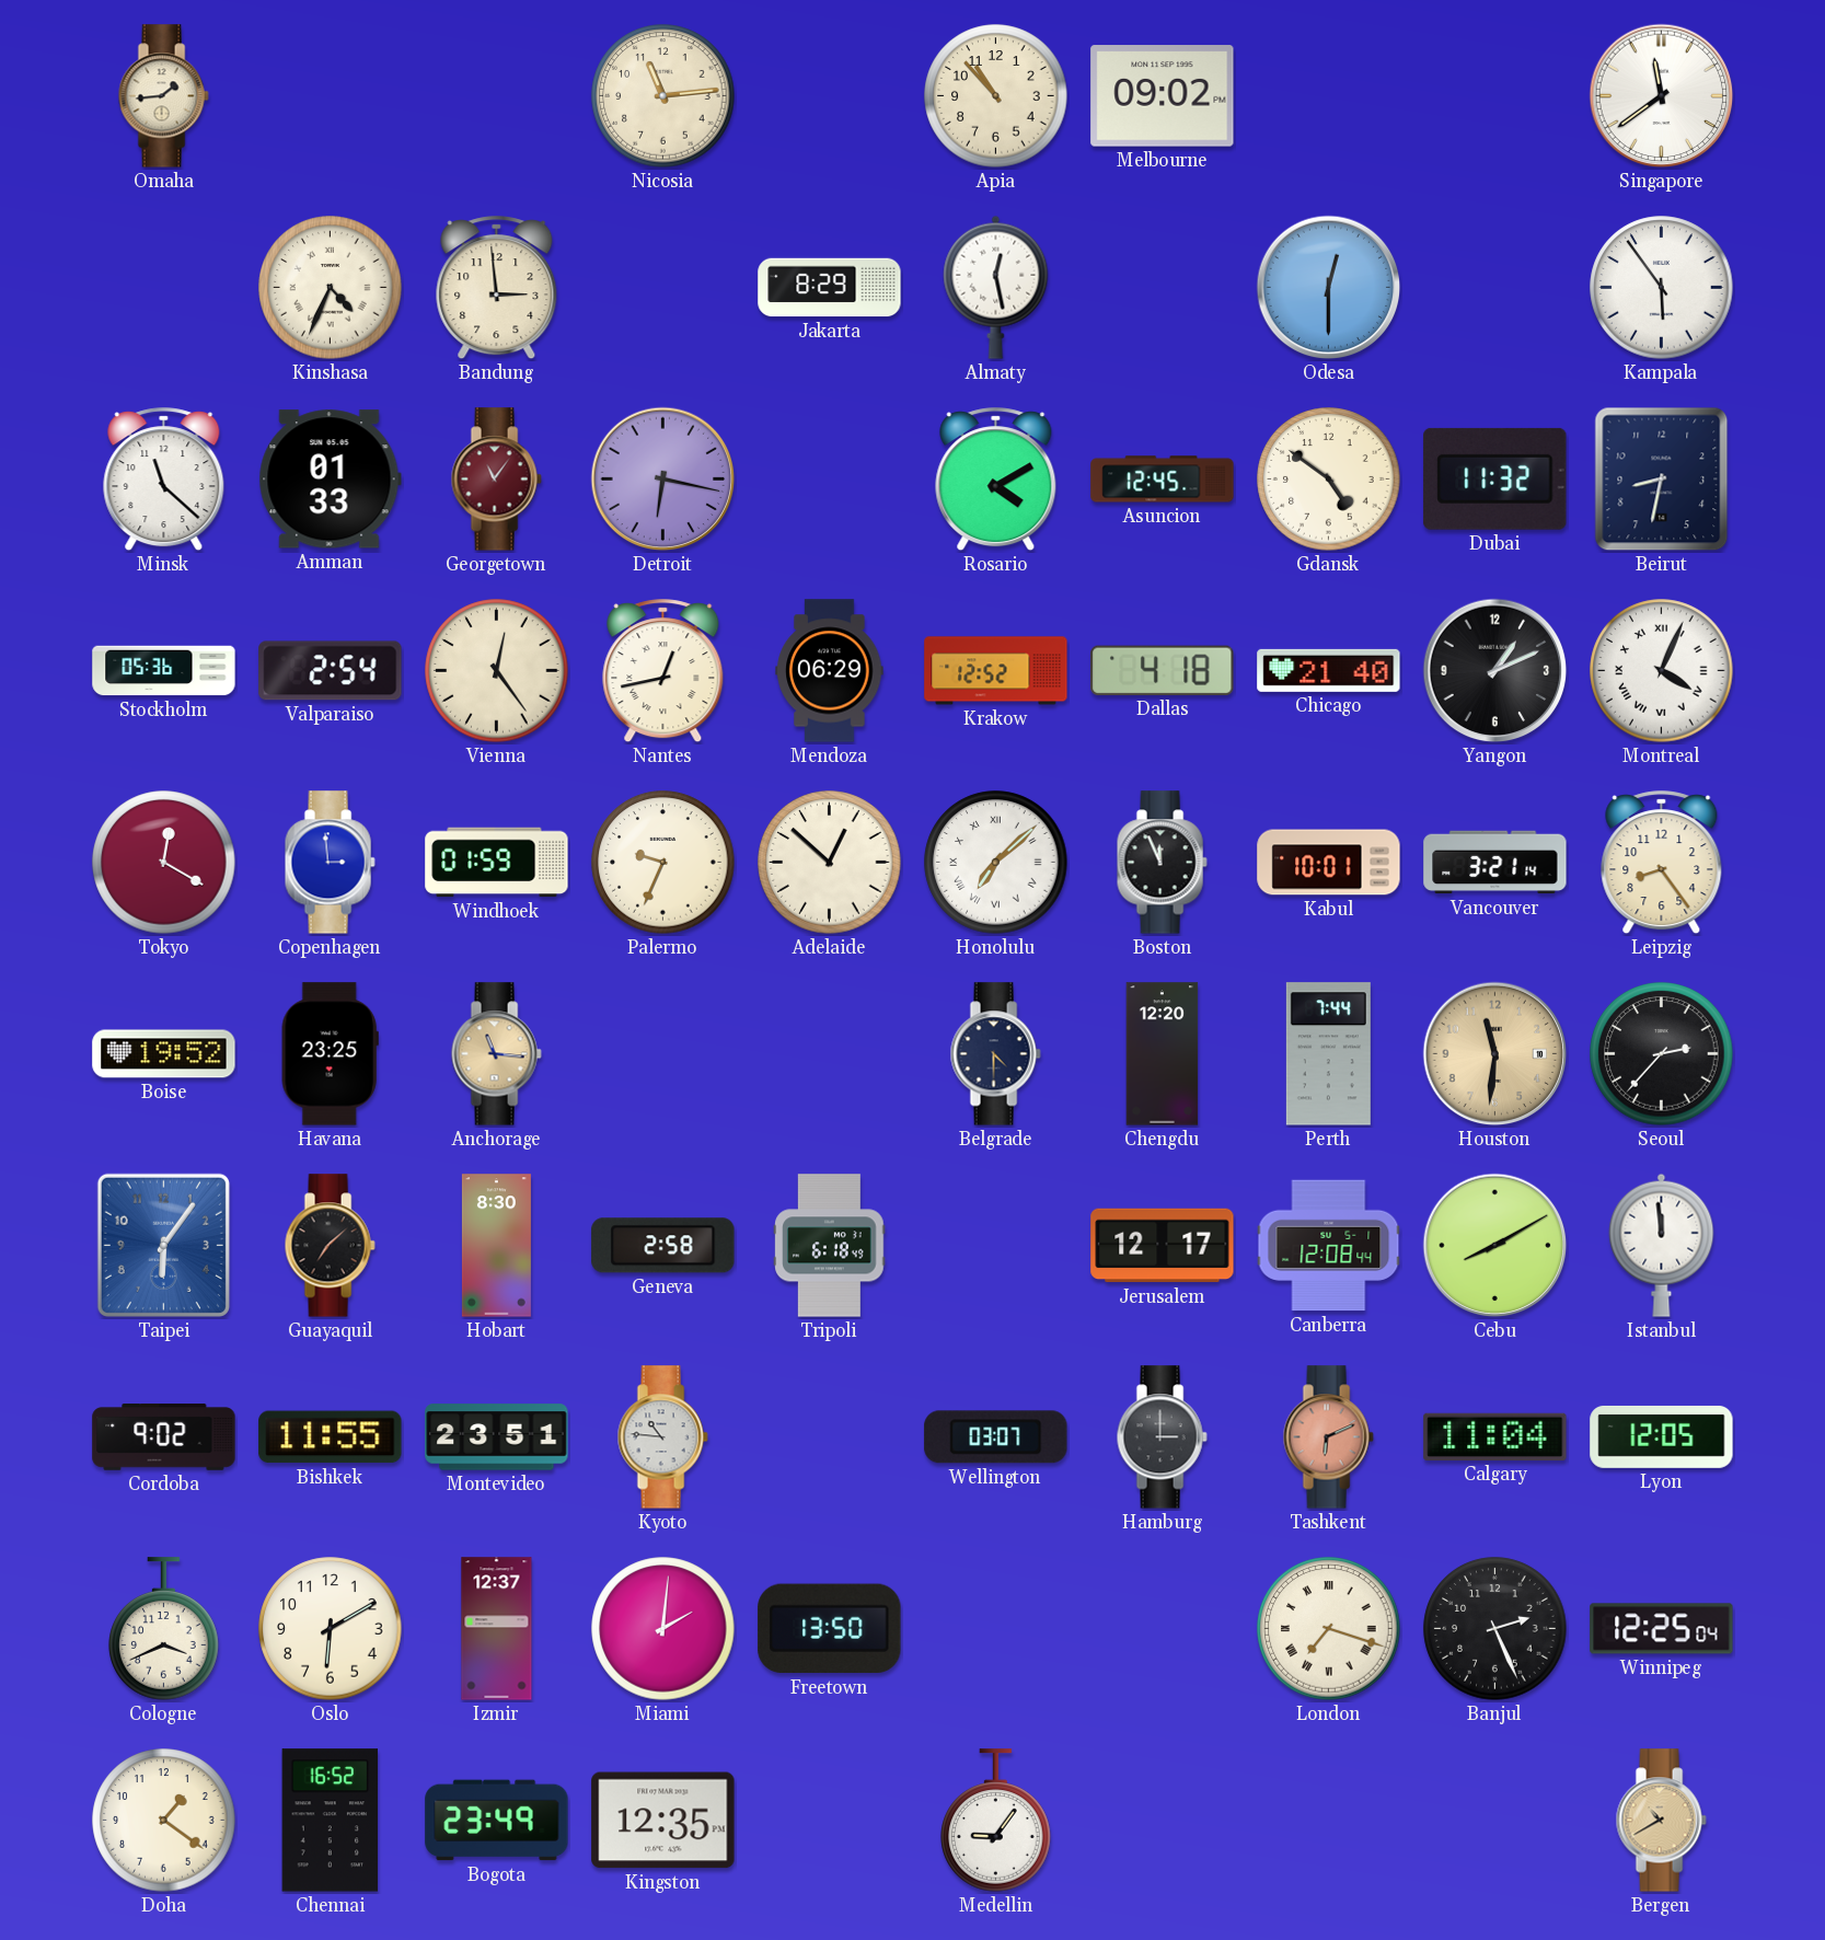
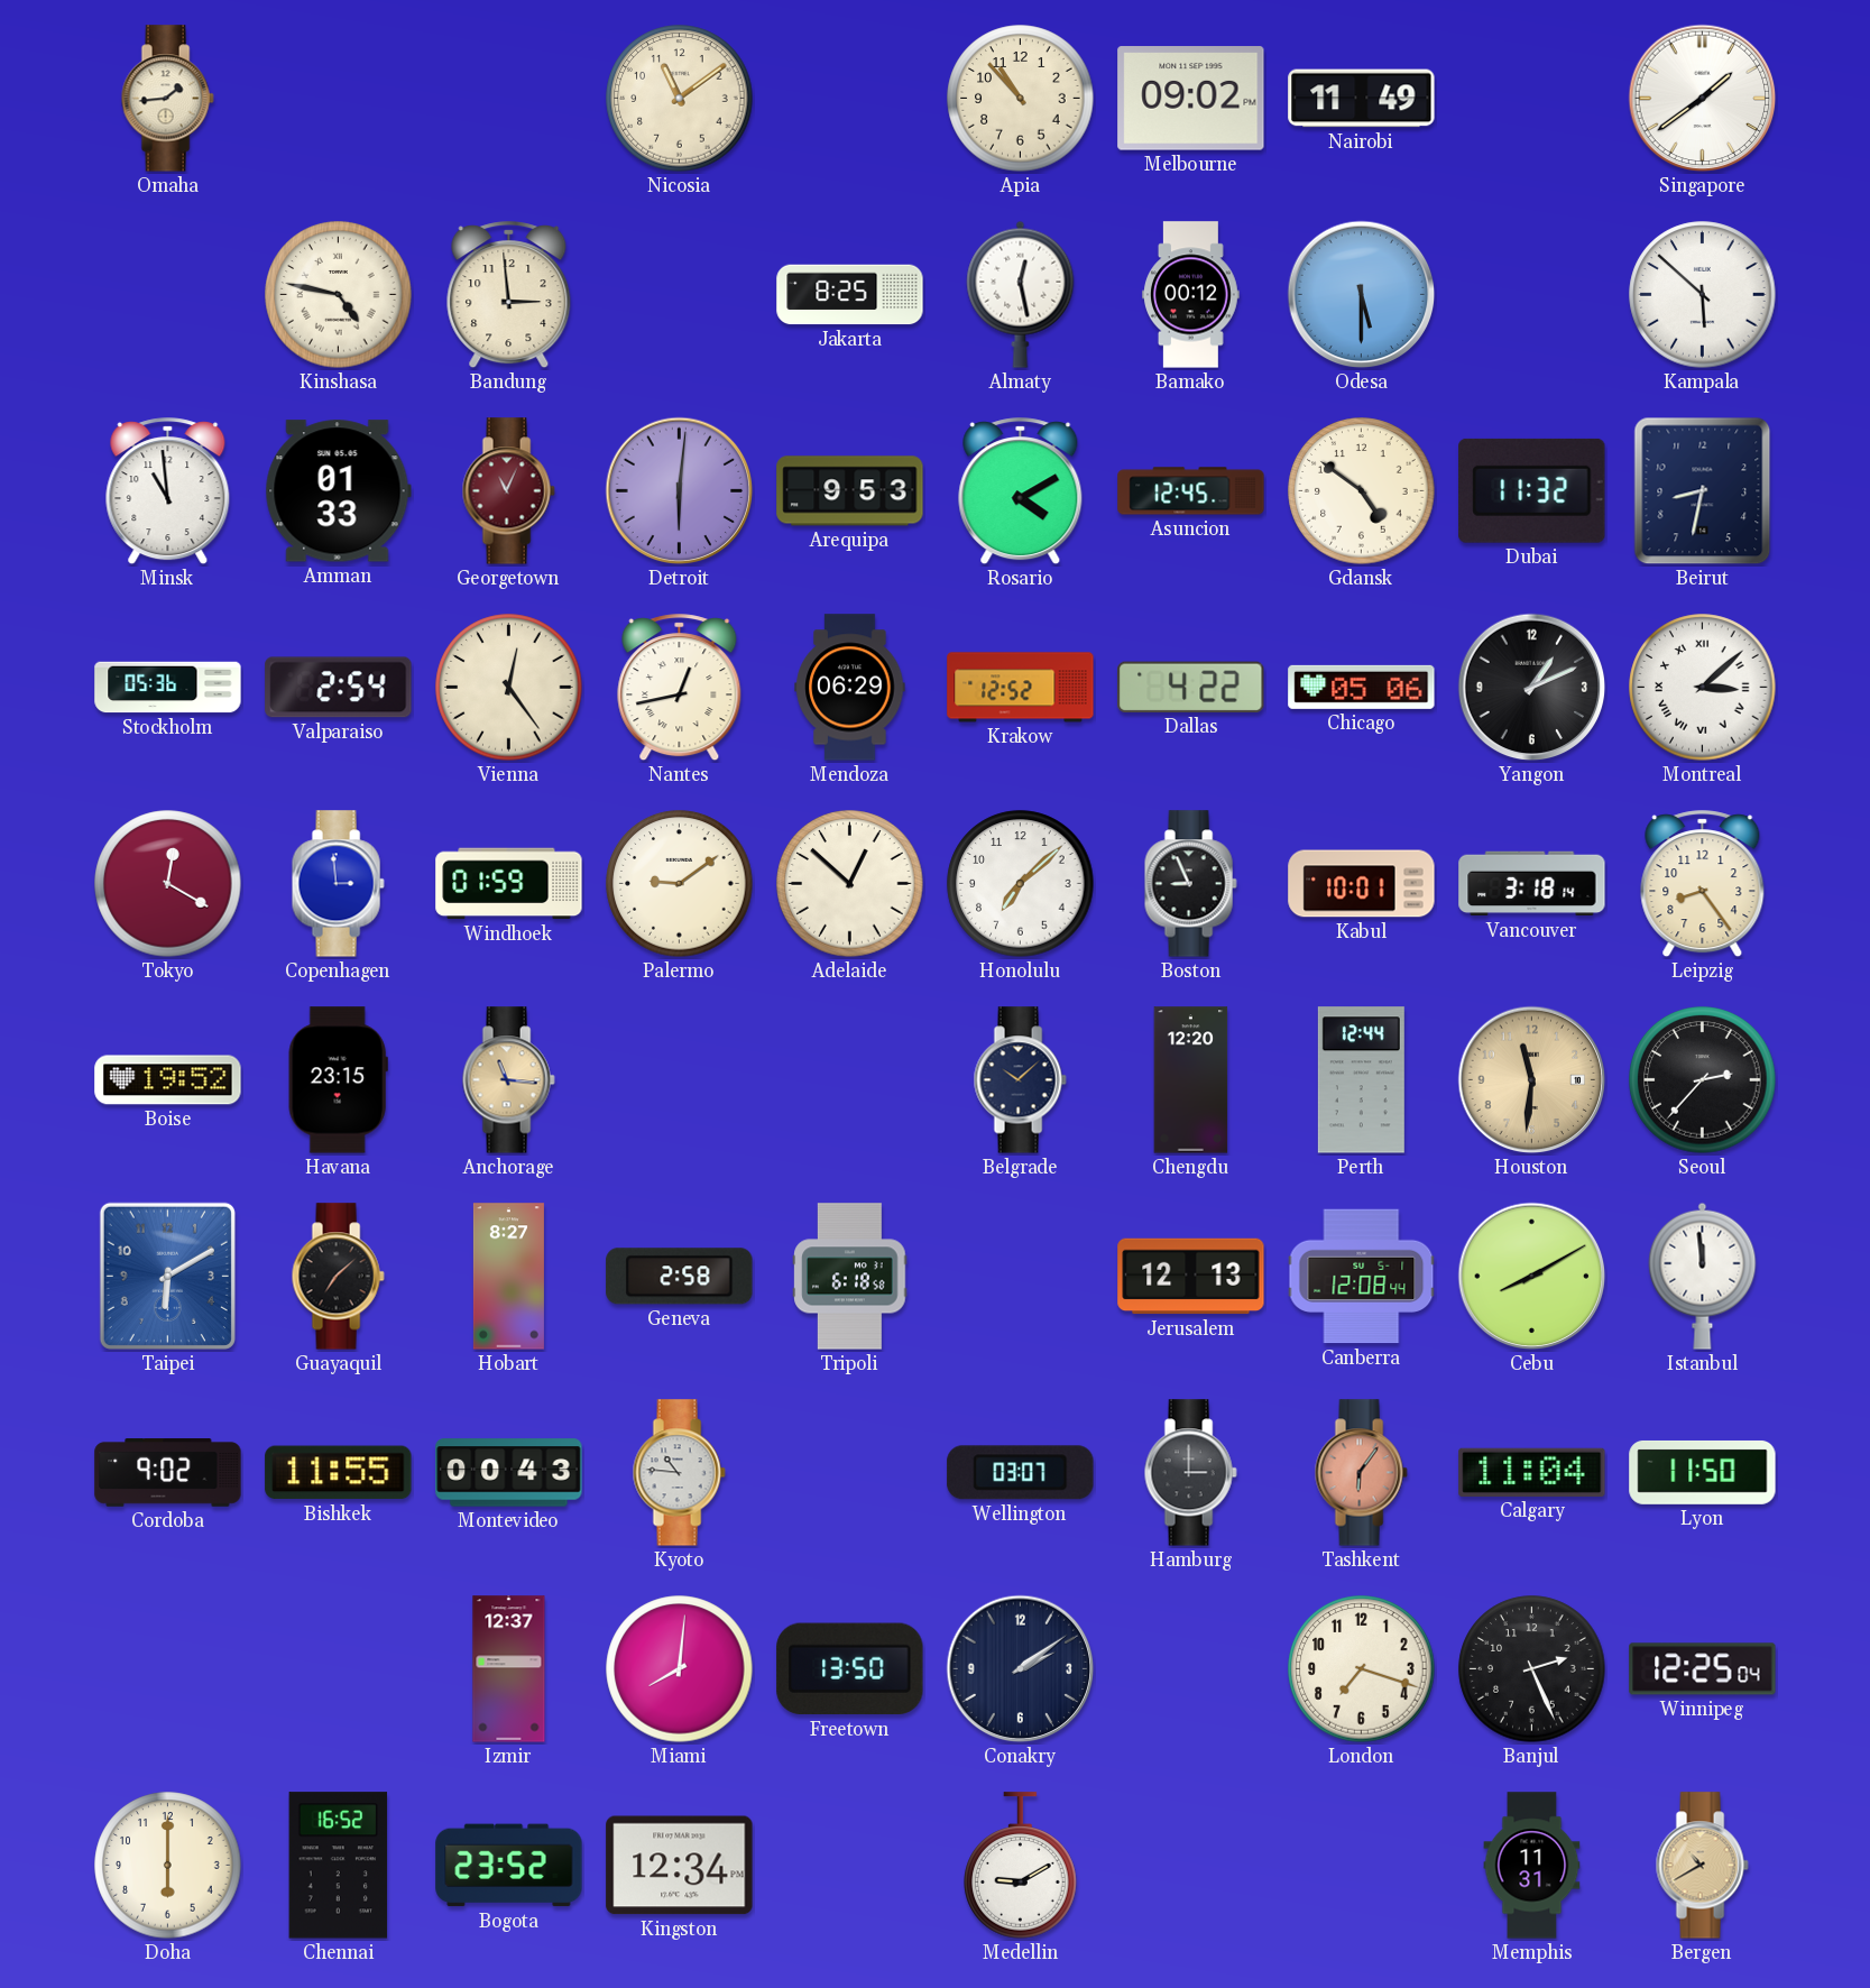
Nicosia: 11:14 -> 11:09 (680, 99)
Nairobi: none -> 11:49 (1362, 99)
Singapore: 11:39 -> 1:39 (1703, 99)
Kinshasa: 4:34 -> 4:47 (339, 295)
Jakarta: 8:29 -> 8:25 (850, 295)
Bamako: none -> 00:12 (1191, 295)
Odesa: 12:30 -> 5:30 (1362, 295)
Kampala: 5:54 -> 5:52 (1703, 295)
Minsk: 11:22 -> 10:59 (168, 491)
Georgetown: 11:06 -> 11:04 (508, 491)
Detroit: 6:17 -> 6:01 (680, 491)
Arequipa: none -> 9:53 (850, 491)
Dallas: 4:18 -> 4:22 (1191, 687)
Chicago: 21:40 -> 05:06 (1362, 687)
Montreal: 4:04 -> 3:08 (1703, 688)
Palermo: 9:34 -> 9:09 (680, 884)
Honolulu numerals: Roman -> Arabic (1021, 884)
Boston: 11:56 -> 8:56 (1190, 884)
Vancouver: 3:21 -> 3:18 (1532, 884)
Havana: 23:25 -> 23:15 (338, 1080)
Belgrade: 4:30 -> 10:08 (1020, 1080)
Perth: 7:44 -> 12:44 (1361, 1080)
Taipei: 6:06 -> 6:10 (167, 1276)
Hobart: 8:30 -> 8:27 (508, 1277)
Tripoli: 6:18:49 -> 6:18:58 (850, 1277)
Jerusalem: 12:17 -> 12:13 (1191, 1277)
Montevideo: 23:51 -> 00:43 (509, 1473)
Tashkent: 6:11 -> 6:06 (1361, 1473)
Lyon: 12:05 -> 11:50 (1703, 1472)
Cologne: 3:41 -> none (164, 1629)
Oslo: 6:10 -> none (331, 1629)
Miami: 2:01 -> 8:01 (680, 1669)
Conakry: none -> 2:09 (1021, 1669)
London numerals: Roman -> Arabic (1362, 1669)
Doha: 1:21 -> 6:00 (168, 1866)
Bogota: 23:49 -> 23:52 (509, 1866)
Kingston: 12:35 -> 12:34 (680, 1866)
Medellin: 9:06 -> 9:10 (1021, 1866)
Memphis: none -> 11:31 (1532, 1866)
